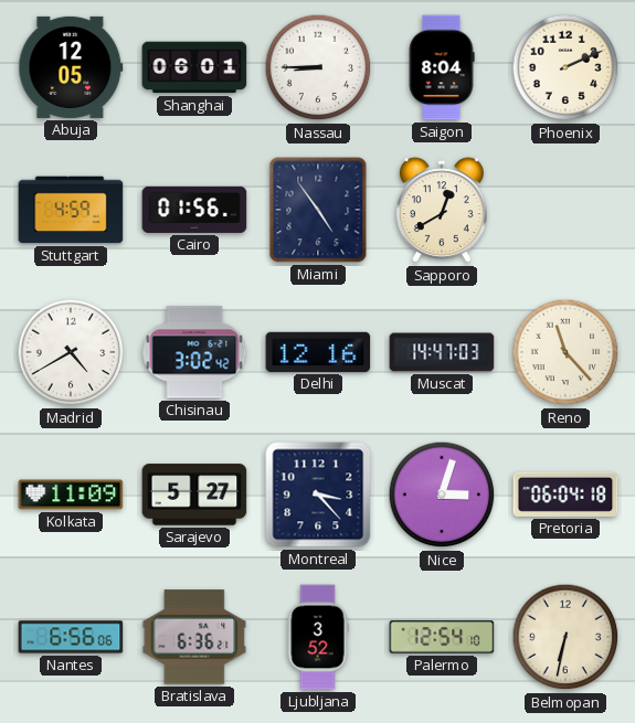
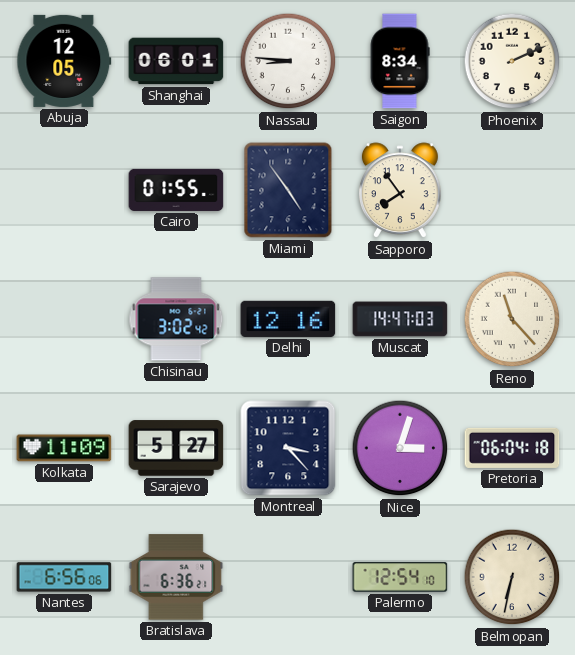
Nassau: 8:45 -> 8:46 (288, 61)
Saigon: 8:04 -> 8:34 (400, 61)
Stuttgart: 4:59 -> none (71, 210)
Cairo: 01:56 -> 01:55 (176, 190)
Sapporo: 12:40 -> 7:54 (400, 191)
Madrid: 4:40 -> none (71, 352)
Ljubljana: 3:52 -> none (318, 637)
